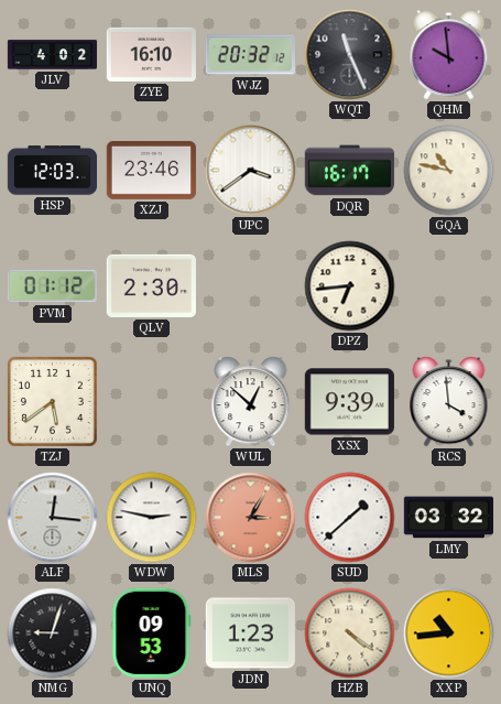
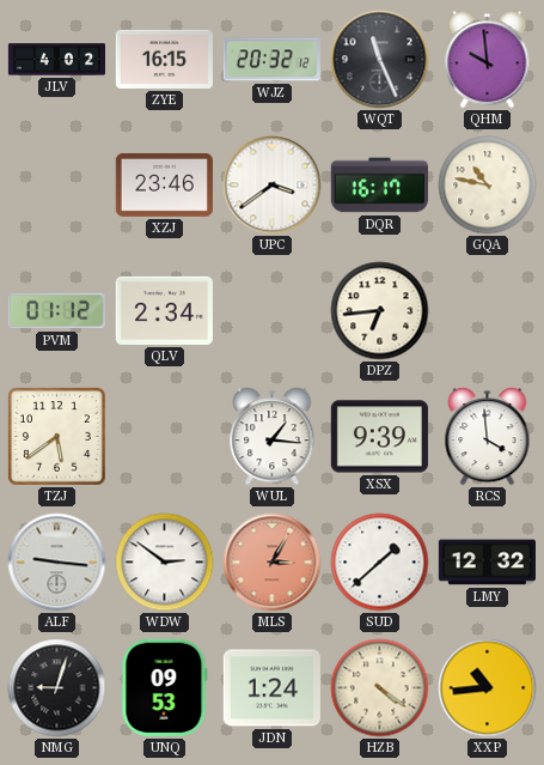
ZYE: 16:10 -> 16:15 (164, 59)
HSP: 12:03 -> none (52, 171)
QLV: 2:30 -> 2:34 (164, 310)
WUL: 12:52 -> 1:16 (273, 437)
ALF: 12:16 -> 9:16 (57, 563)
WDW: 2:47 -> 2:51 (165, 563)
LMY: 03:32 -> 12:32 (487, 563)
JDN: 1:23 -> 1:24 (271, 688)
